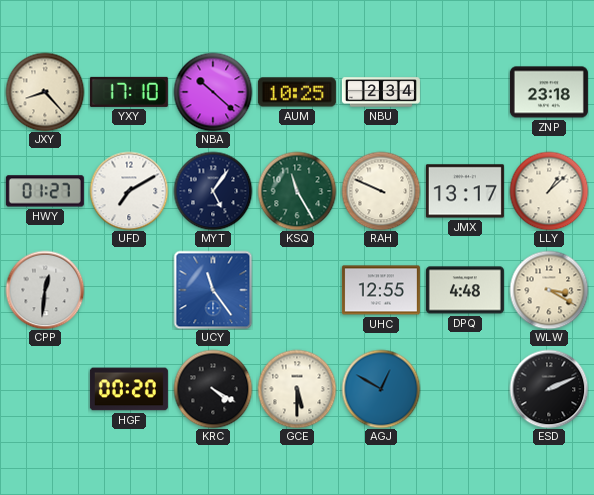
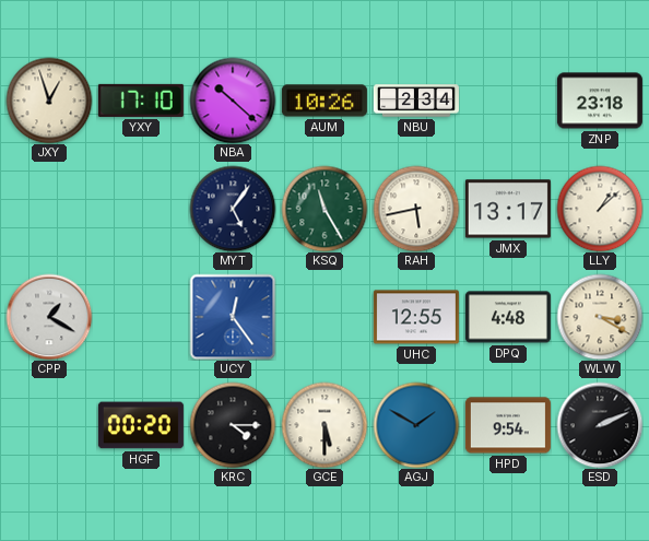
JXY: 8:23 -> 12:57 (49, 101)
AUM: 10:25 -> 10:26 (324, 101)
HWY: 01:27 -> none (45, 191)
UFD: 7:10 -> none (129, 191)
RAH: 9:49 -> 5:43 (416, 209)
CPP: 12:31 -> 1:20 (49, 317)
UCY: 11:24 -> 12:24 (233, 317)
KRC: 4:20 -> 4:15 (233, 425)
AGJ: 12:50 -> 1:50 (416, 425)
HPD: none -> 9:54 (508, 425)
